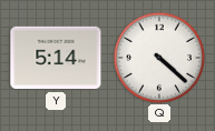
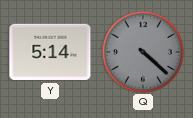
Q dial: white -> grey (142, 51)
